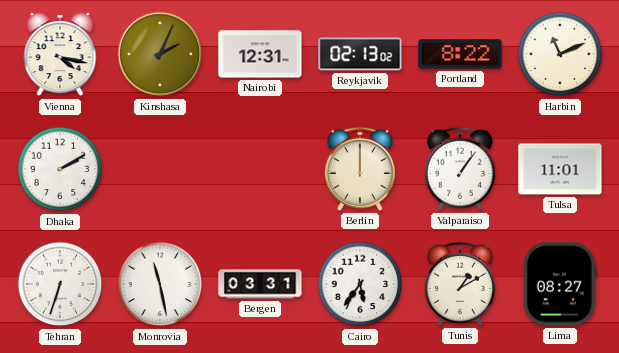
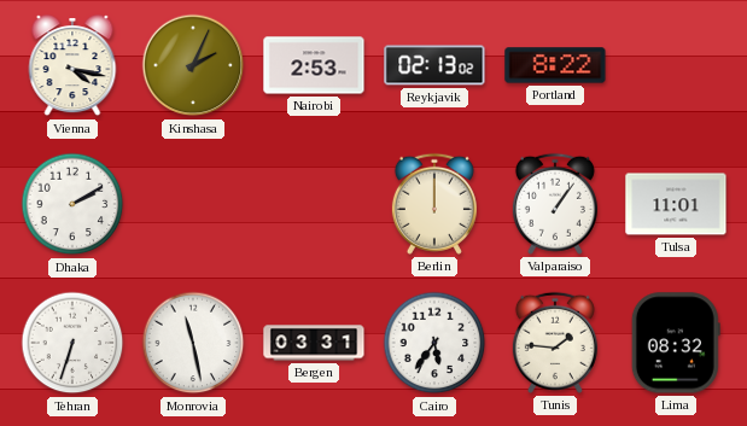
Nairobi: 12:31 -> 2:53 (314, 65)
Harbin: 11:11 -> none (560, 54)
Tunis: 1:10 -> 1:46 (555, 343)
Lima: 08:27 -> 08:32 (676, 343)
